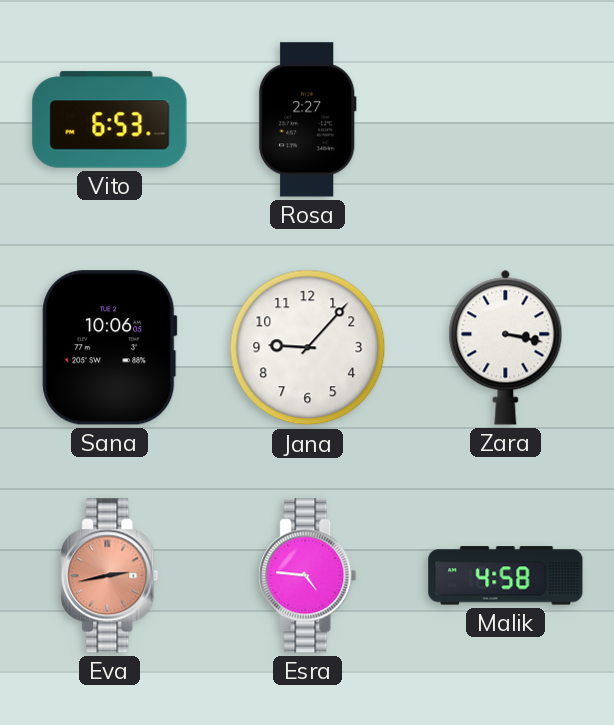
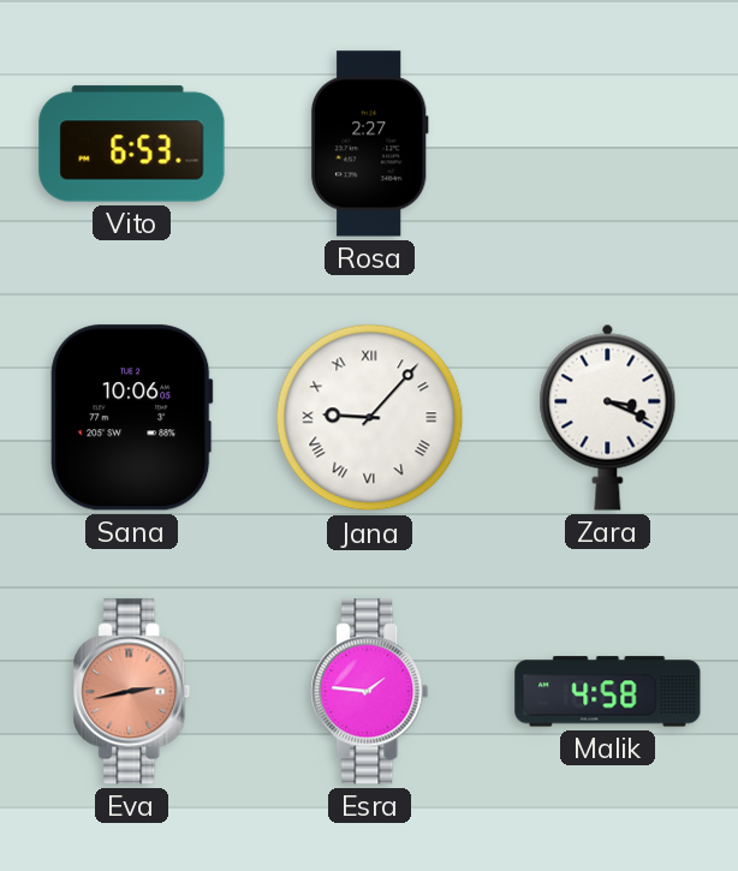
Jana numerals: Arabic -> Roman (370, 418)
Zara: 3:17 -> 3:19 (608, 417)
Esra: 4:46 -> 1:46 (370, 692)
